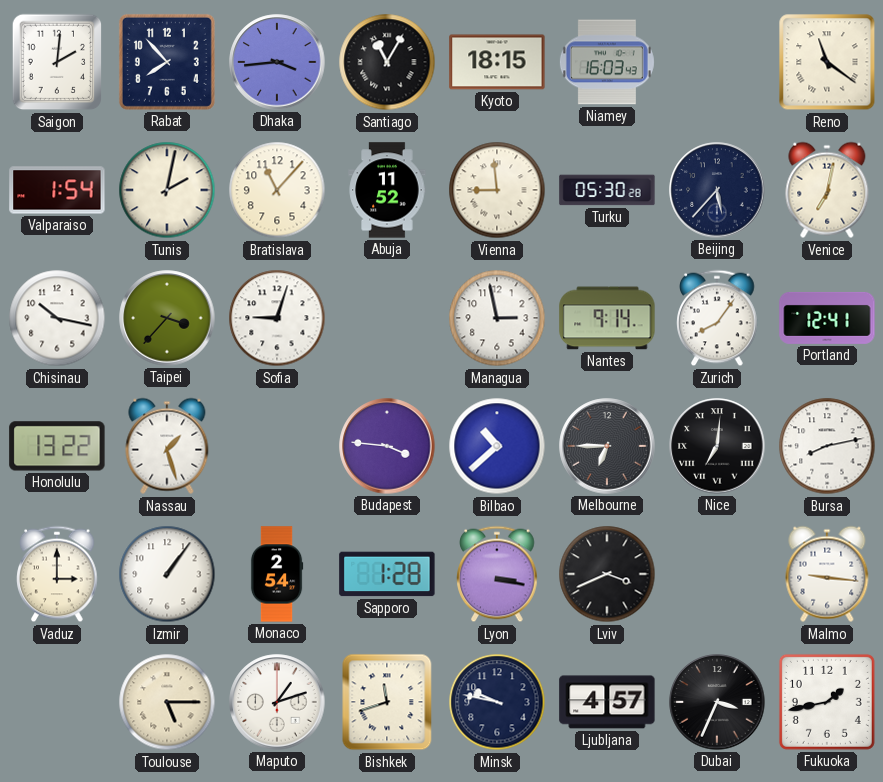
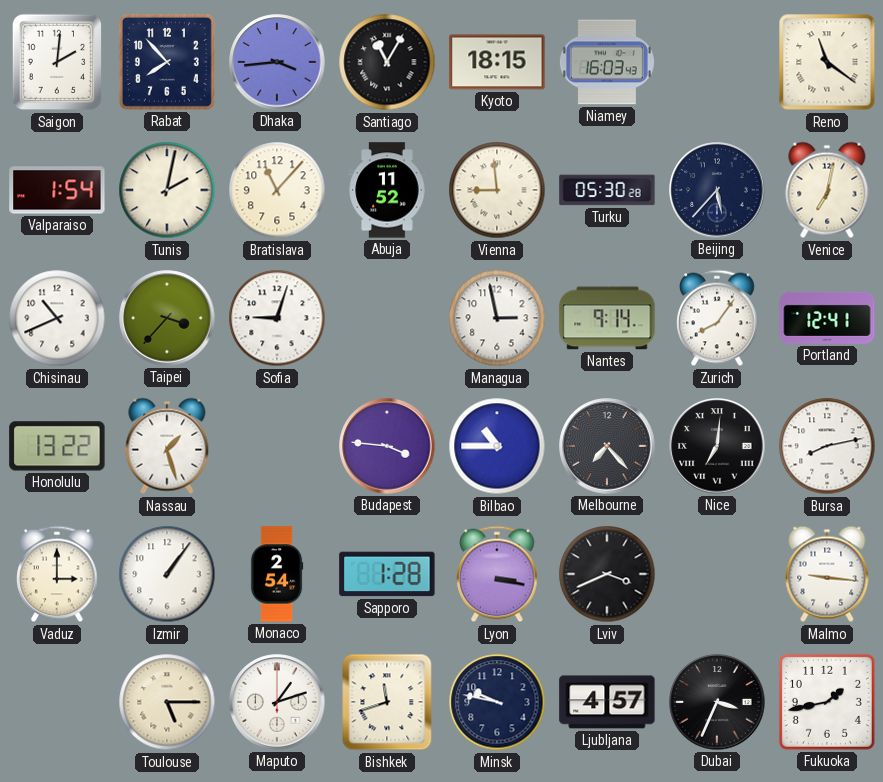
Chisinau: 10:17 -> 10:41 (57, 318)
Bilbao: 10:38 -> 10:45 (497, 446)
Melbourne: 6:45 -> 7:23 (607, 446)
